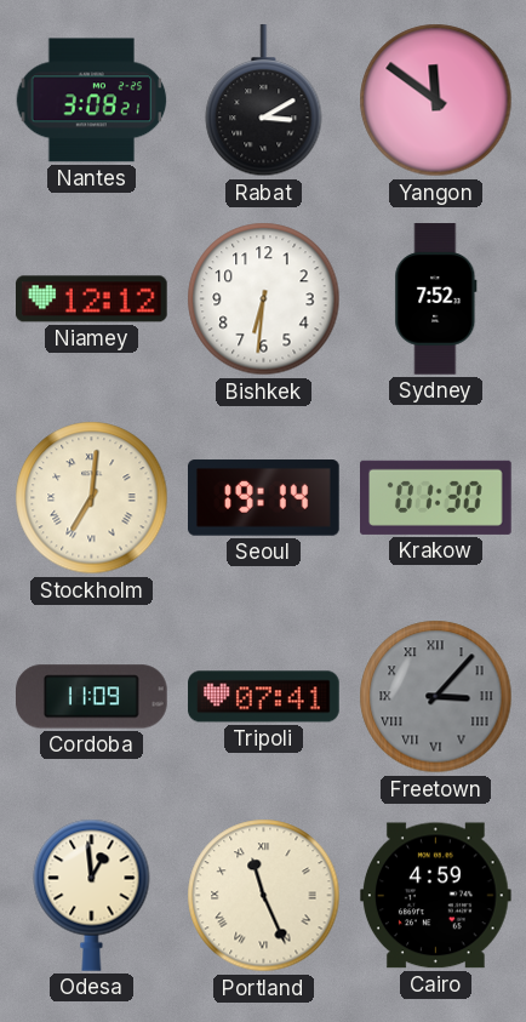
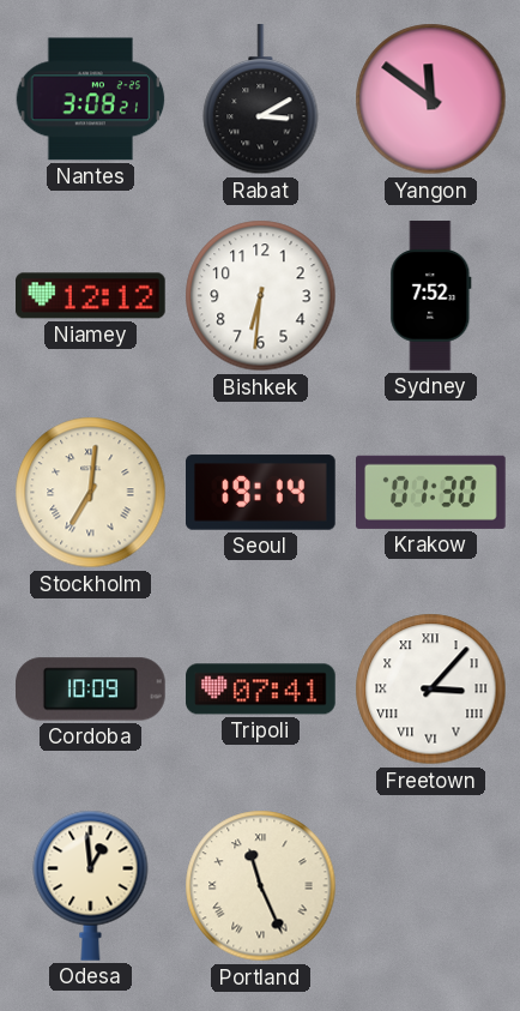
Cordoba: 11:09 -> 10:09 (91, 690)
Freetown dial: grey -> white (431, 690)
Cairo: 4:59 -> none (436, 896)
